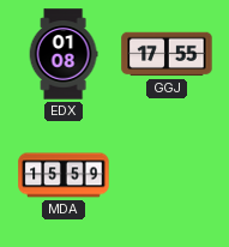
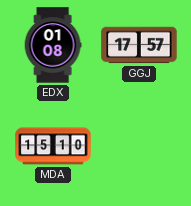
GGJ: 17:55 -> 17:57 (139, 45)
MDA: 15:59 -> 15:10 (53, 146)
